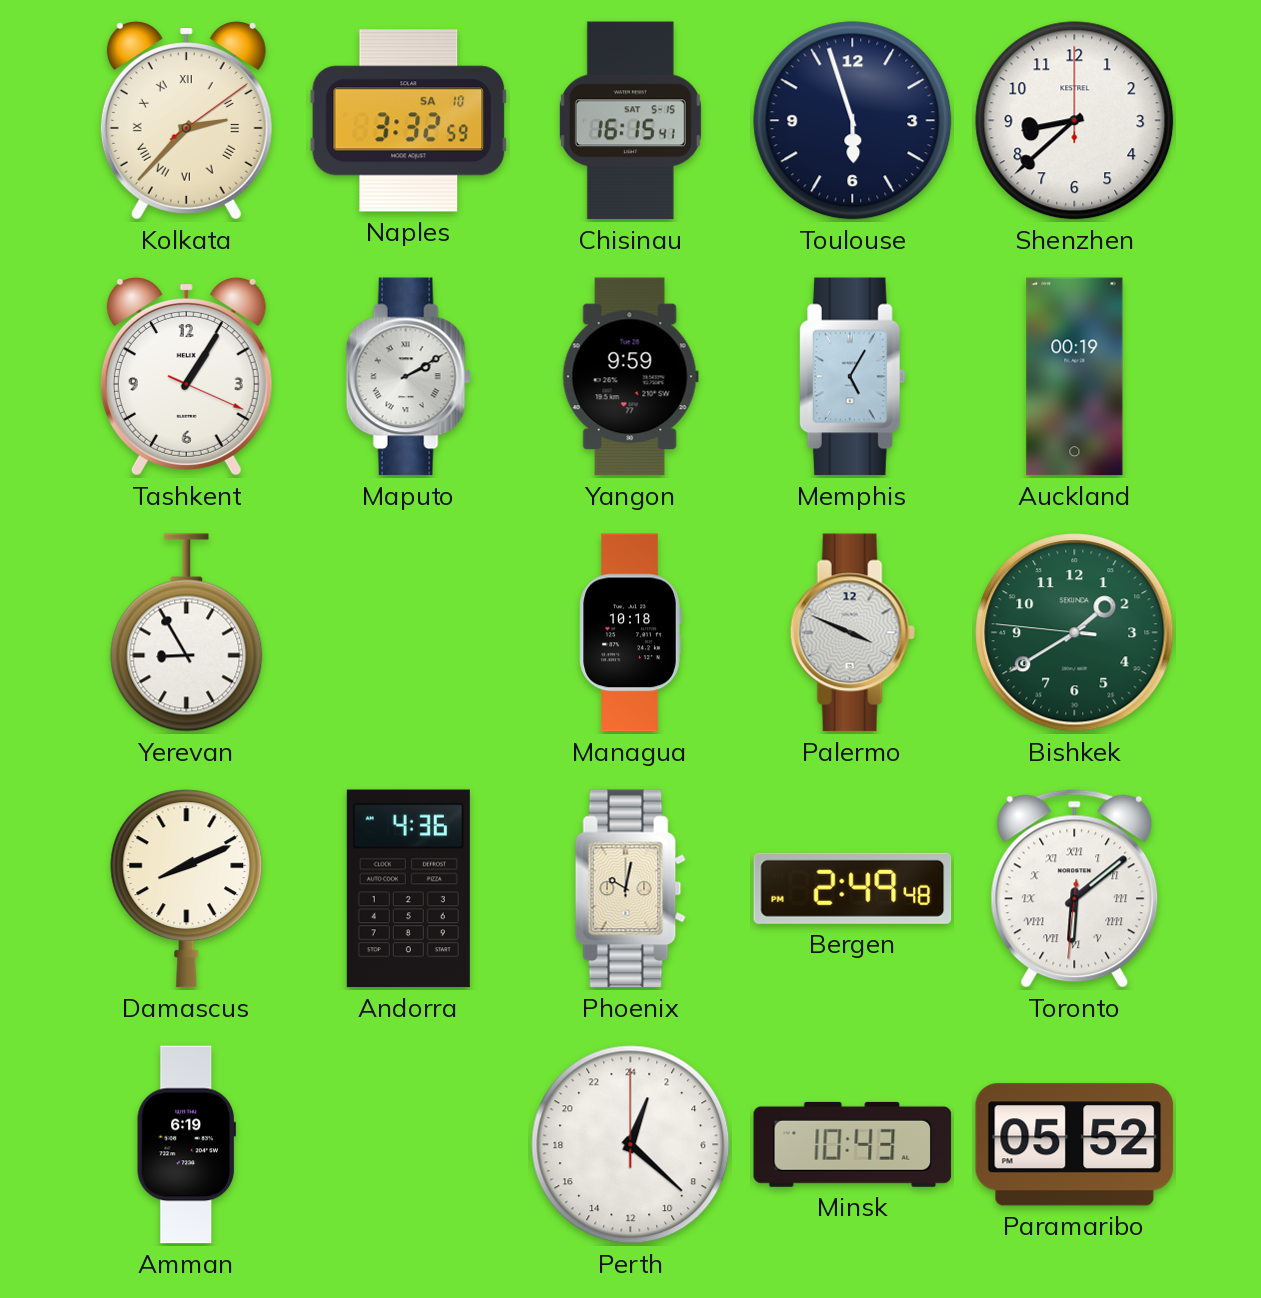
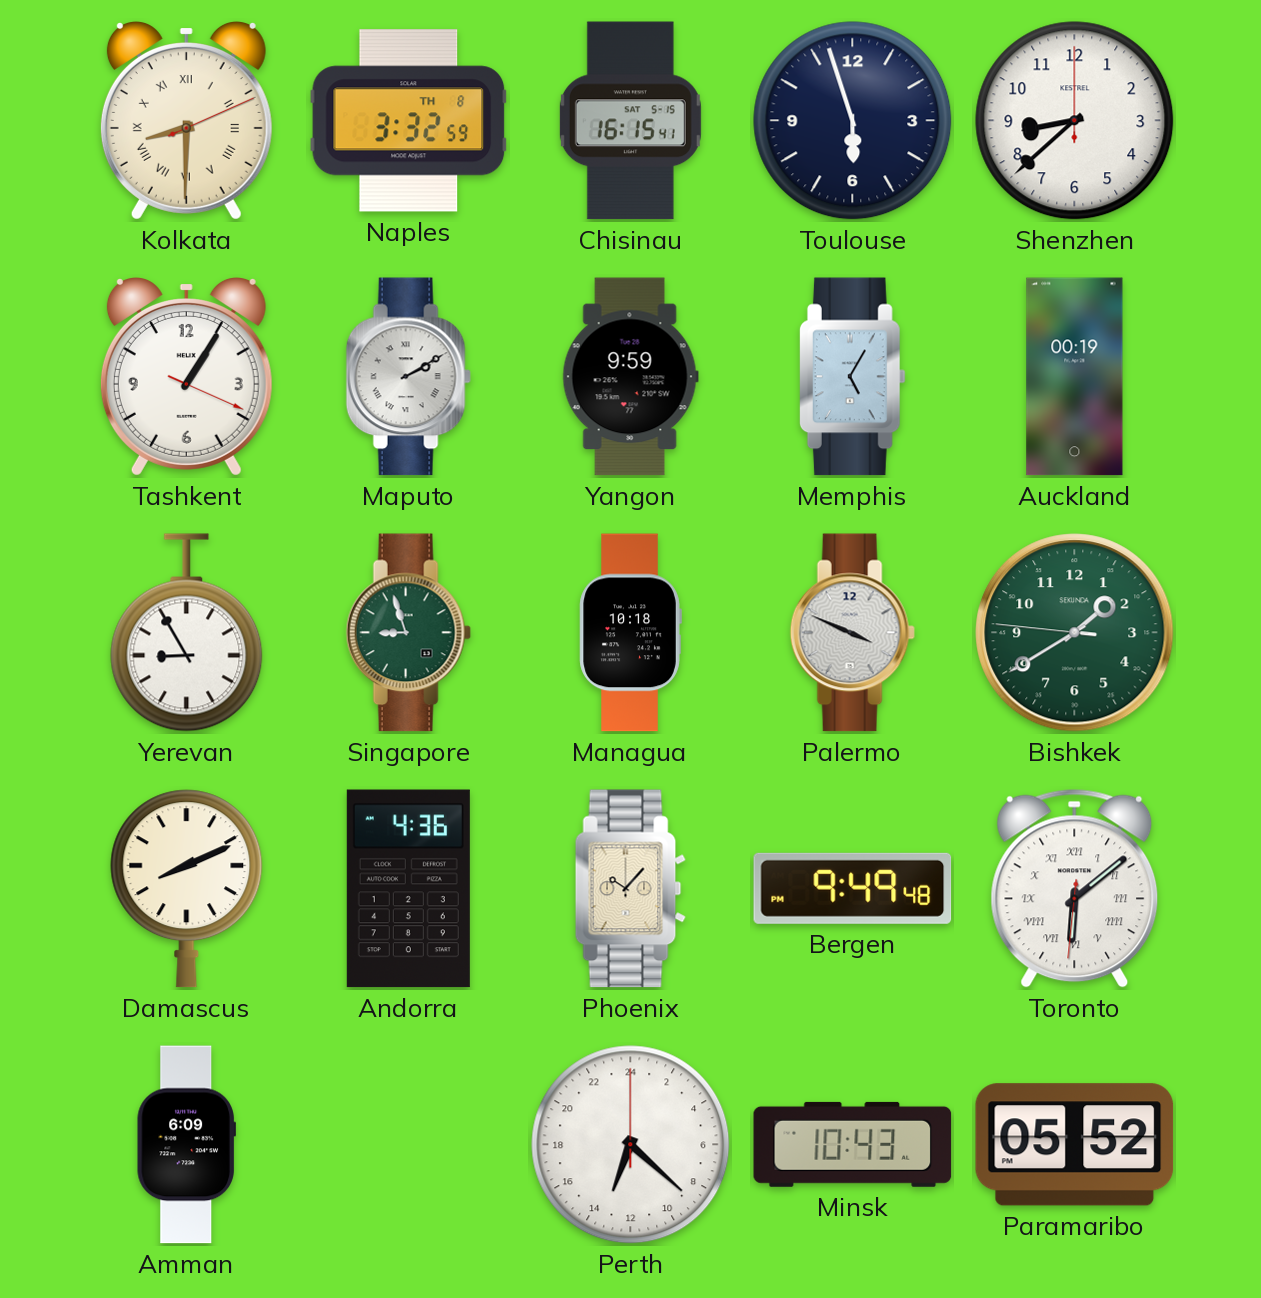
Kolkata: 2:37 -> 8:30 (186, 121)
Naples date: SA 10 -> TH 8 (409, 121)
Singapore: none -> 8:57 (408, 633)
Phoenix: 10:02 -> 10:07 (630, 889)
Bergen: 2:49 -> 9:49 (853, 888)
Amman: 6:19 -> 6:09 (186, 1145)
Perth: 1:22 -> 13:22 (631, 1145)
